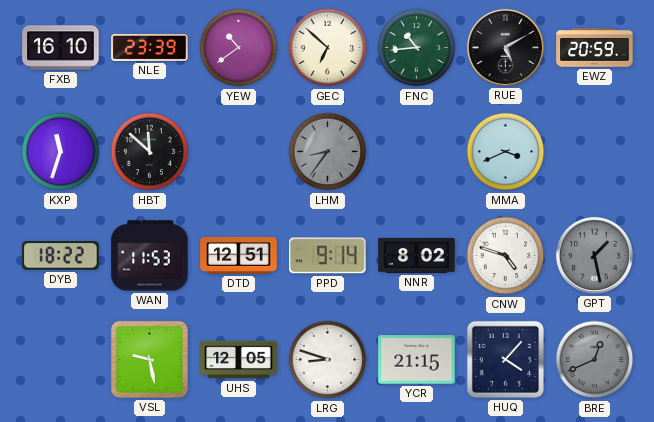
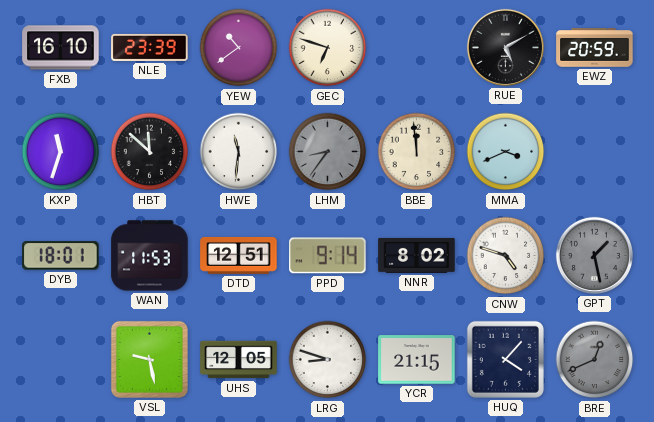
GEC: 6:52 -> 6:48 (328, 48)
FNC: 10:44 -> none (417, 48)
HWE: none -> 11:31 (239, 152)
BBE: none -> 11:59 (417, 152)
DYB: 18:22 -> 18:01 (61, 256)
